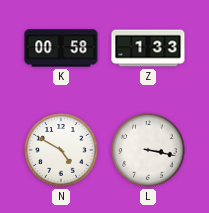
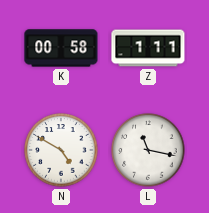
Z: 1:33 -> 1:11 (148, 48)
L: 3:17 -> 11:17 (148, 150)
